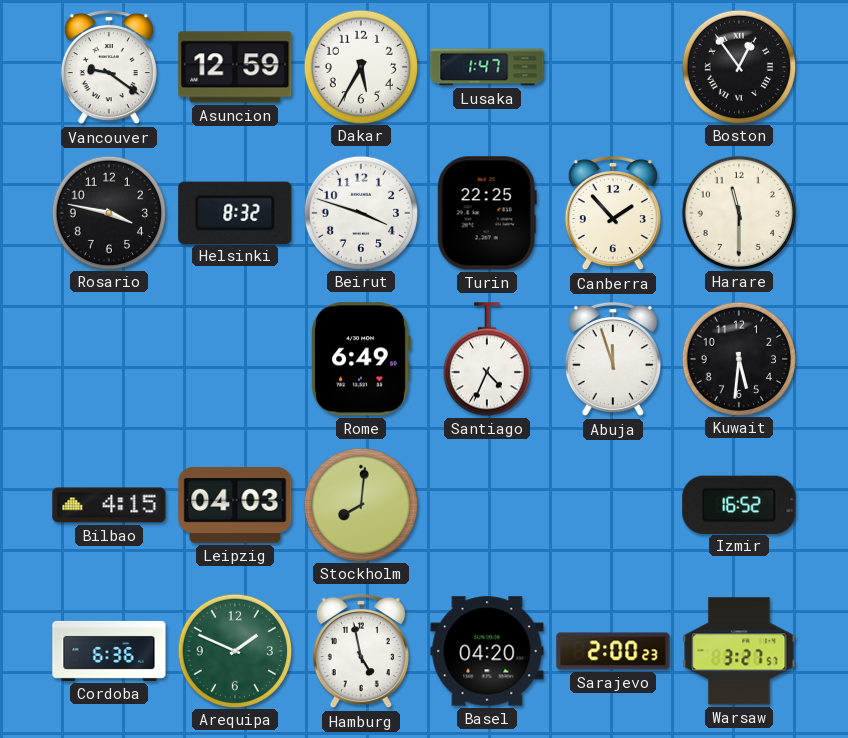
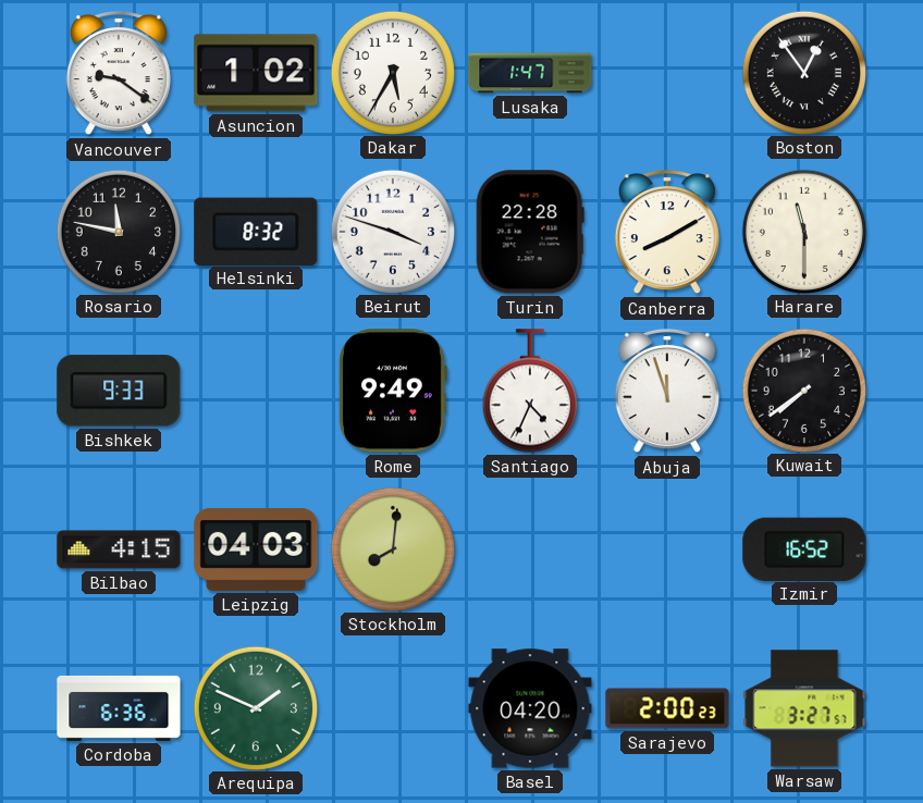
Asuncion: 12:59 -> 1:02 (256, 73)
Rosario: 3:47 -> 11:47 (118, 231)
Turin: 22:25 -> 22:28 (530, 232)
Canberra: 1:53 -> 8:10 (667, 232)
Bishkek: none -> 9:33 (119, 391)
Rome: 6:49 -> 9:49 (393, 391)
Kuwait: 5:31 -> 7:39 (803, 390)
Hamburg: 4:58 -> none (361, 651)
